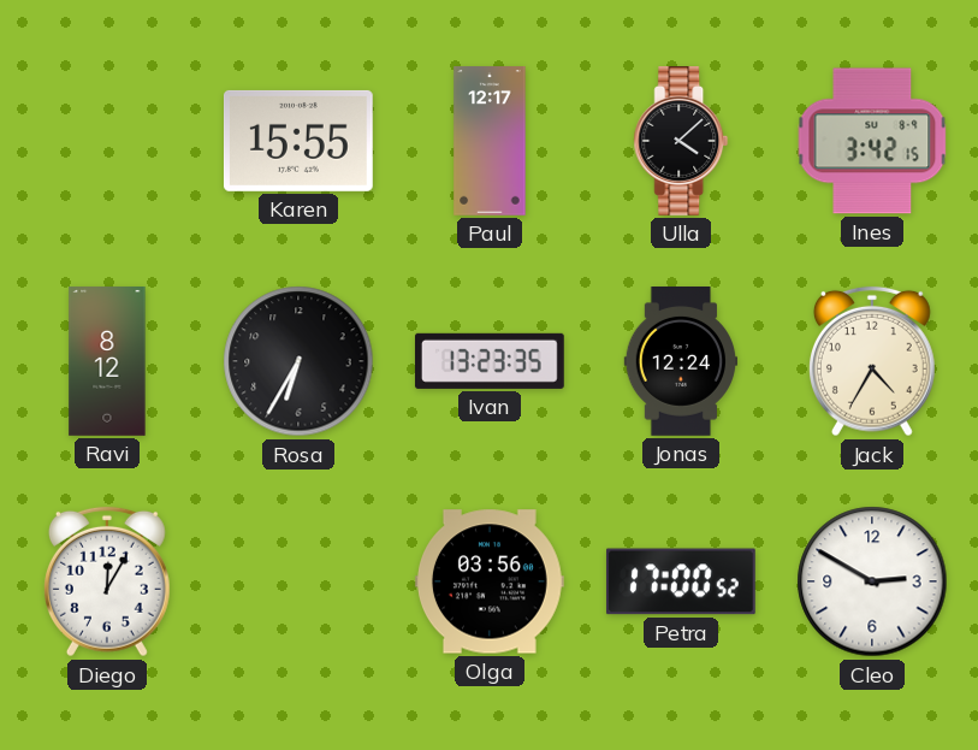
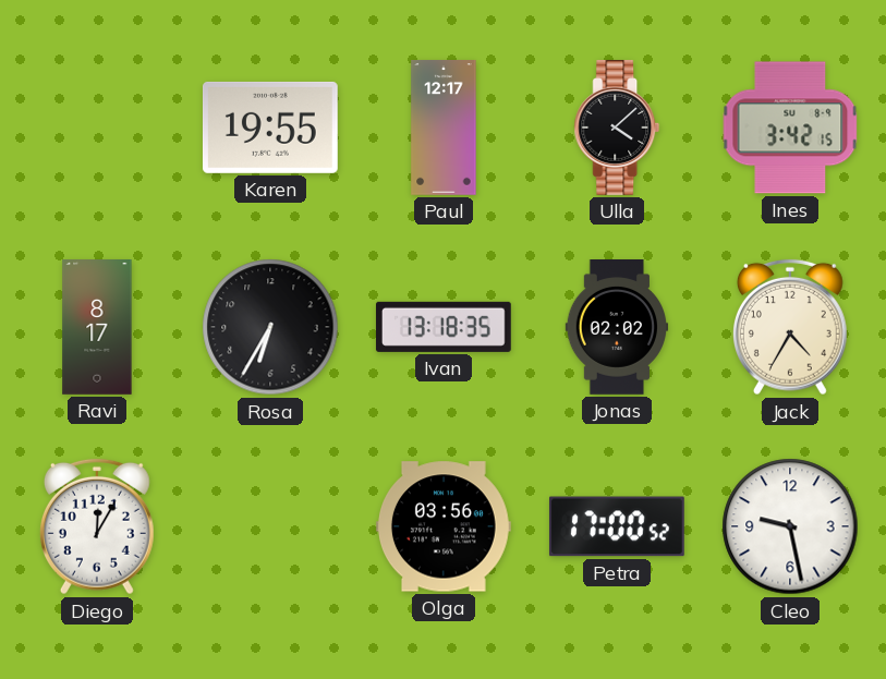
Karen: 15:55 -> 19:55 (270, 128)
Ravi: 8:12 -> 8:17 (97, 328)
Ivan: 13:23 -> 13:18 (444, 327)
Jonas: 12:24 -> 02:02 (617, 328)
Cleo: 2:50 -> 9:28 (790, 526)
